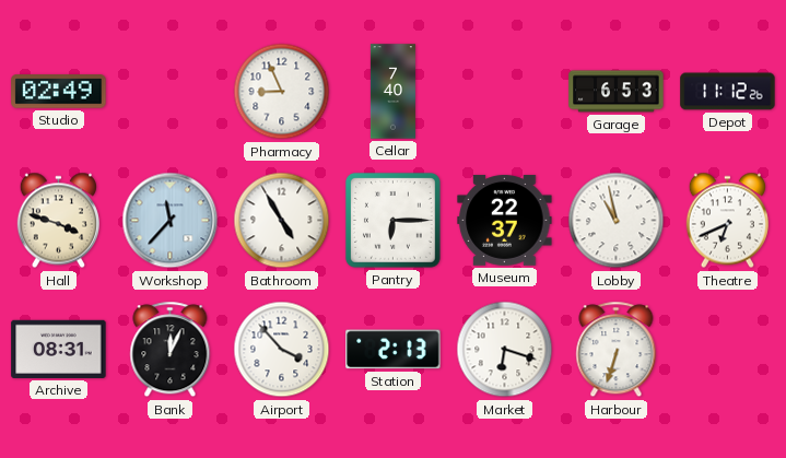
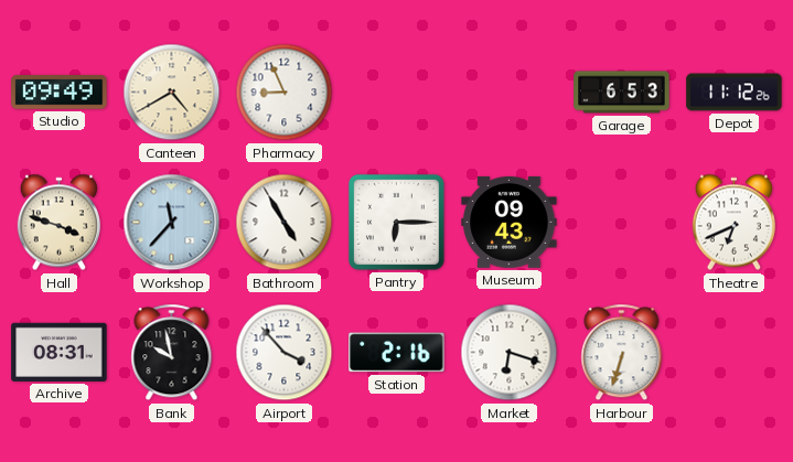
Studio: 02:49 -> 09:49 (60, 93)
Canteen: none -> 4:40 (172, 93)
Cellar: 7:40 -> none (392, 92)
Museum: 22:37 -> 09:43 (510, 222)
Lobby: 10:58 -> none (617, 221)
Bank: 12:04 -> 9:58 (172, 353)
Station: 2:13 -> 2:16 (397, 353)
